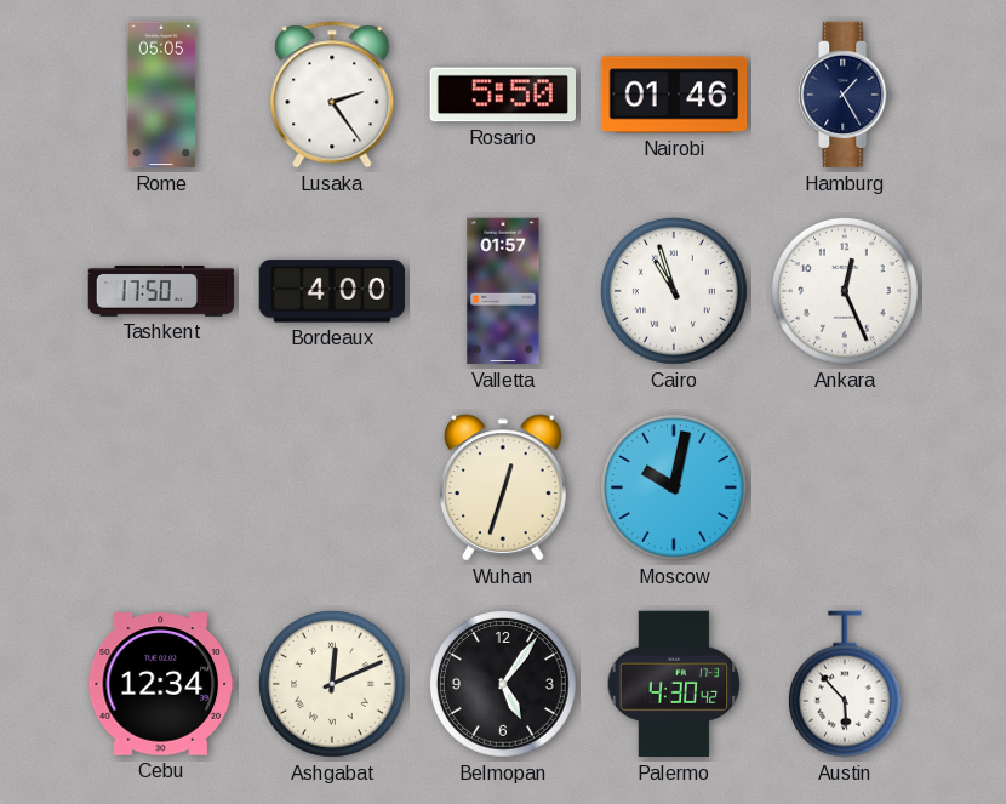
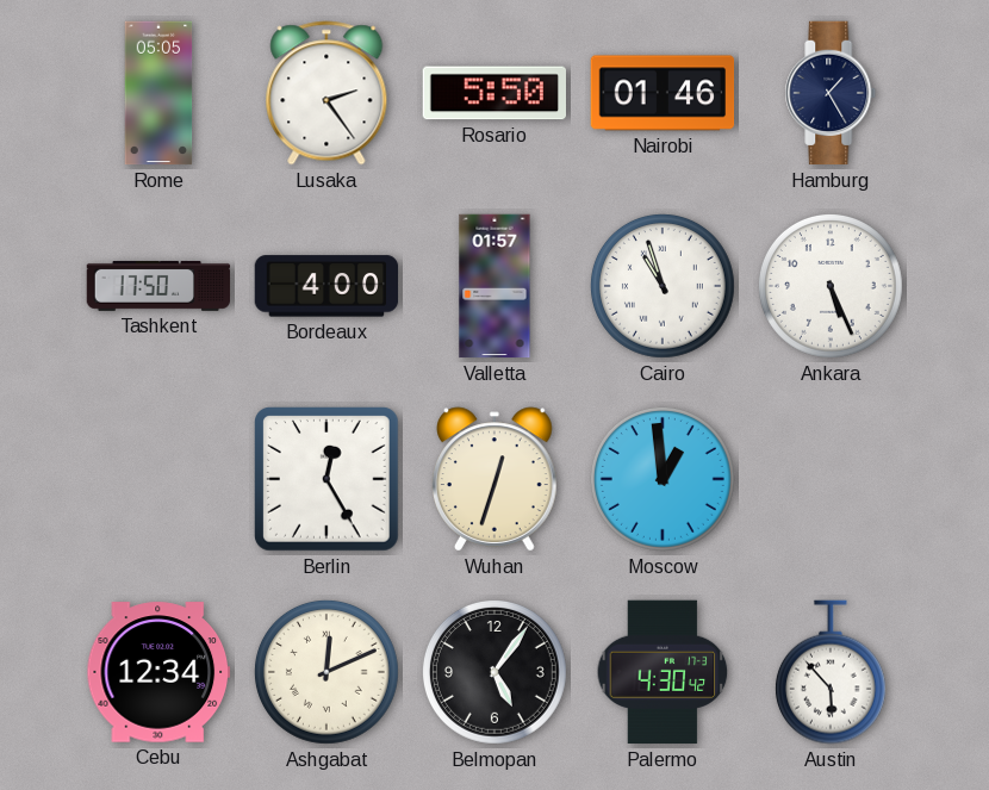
Ankara: 12:26 -> 5:26 (831, 286)
Berlin: none -> 12:25 (328, 480)
Moscow: 10:02 -> 12:59 (663, 479)
